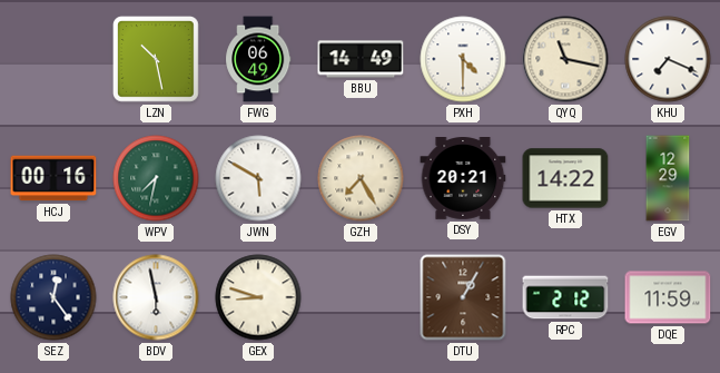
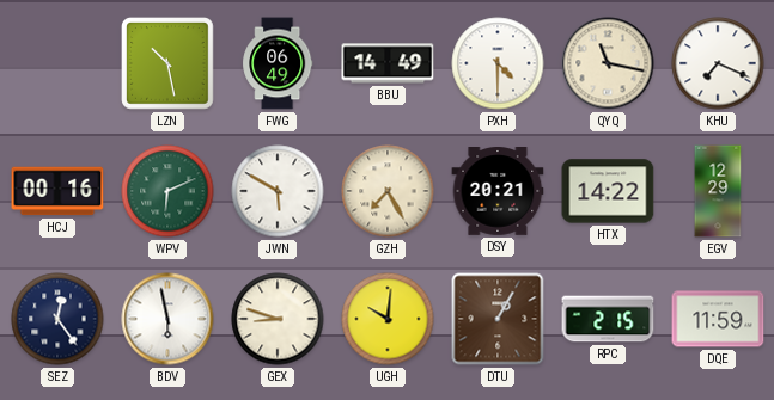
WPV: 7:32 -> 6:11 (167, 191)
UGH: none -> 10:01 (388, 319)
RPC: 2:12 -> 2:15 (608, 319)
